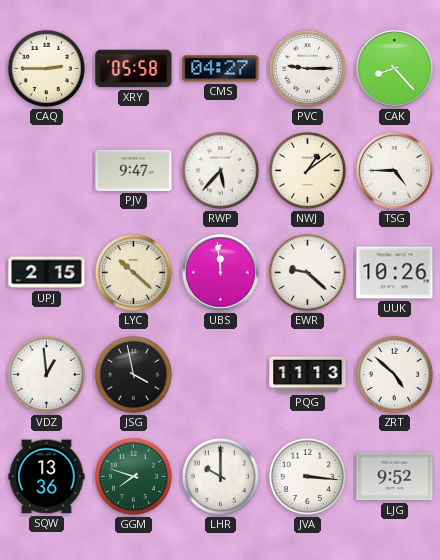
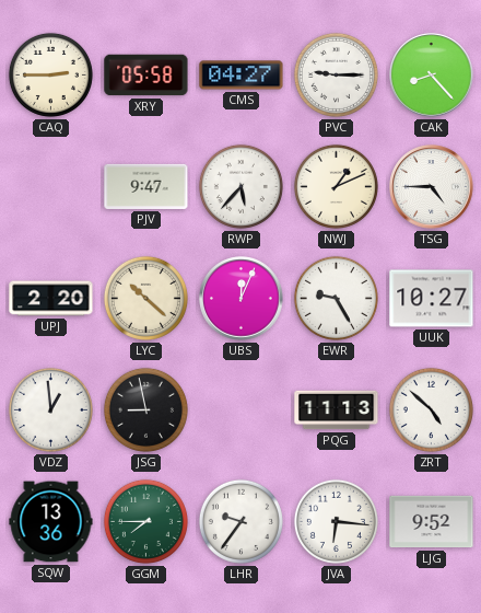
NWJ: 1:09 -> 1:11 (336, 186)
UPJ: 2:15 -> 2:20 (51, 299)
UBS: 11:59 -> 12:04 (242, 299)
EWR: 9:22 -> 9:25 (336, 298)
UUK: 10:26 -> 10:27 (432, 299)
JSG: 3:58 -> 8:58 (145, 409)
GGM: 7:48 -> 7:45 (145, 521)
LHR: 10:00 -> 9:36 (241, 521)
JVA: 3:16 -> 6:16 (336, 521)
